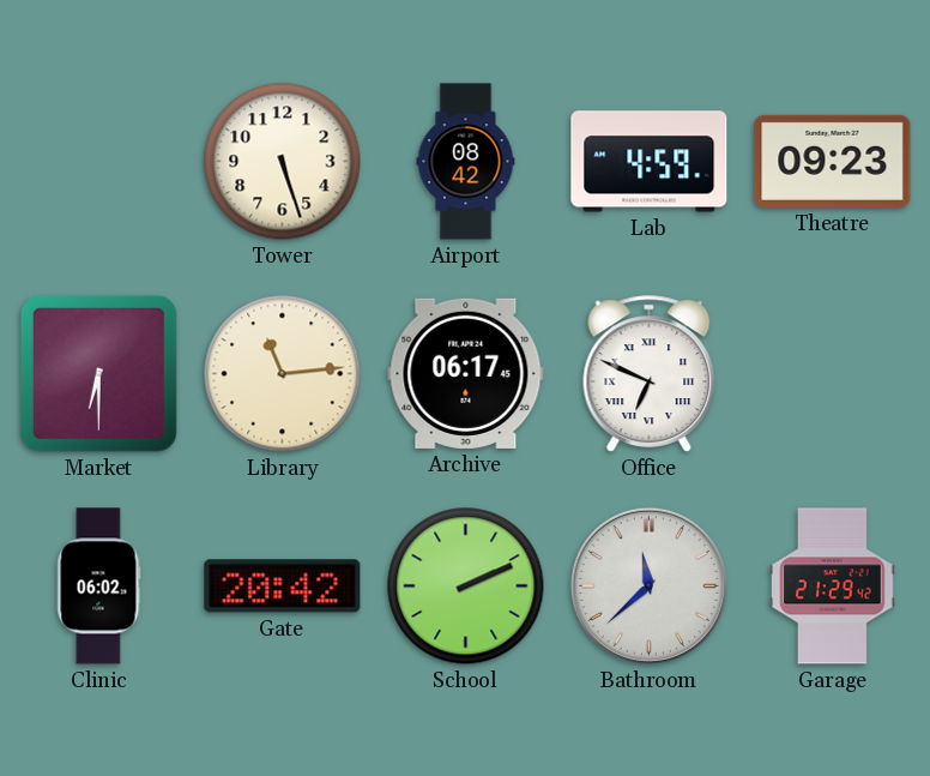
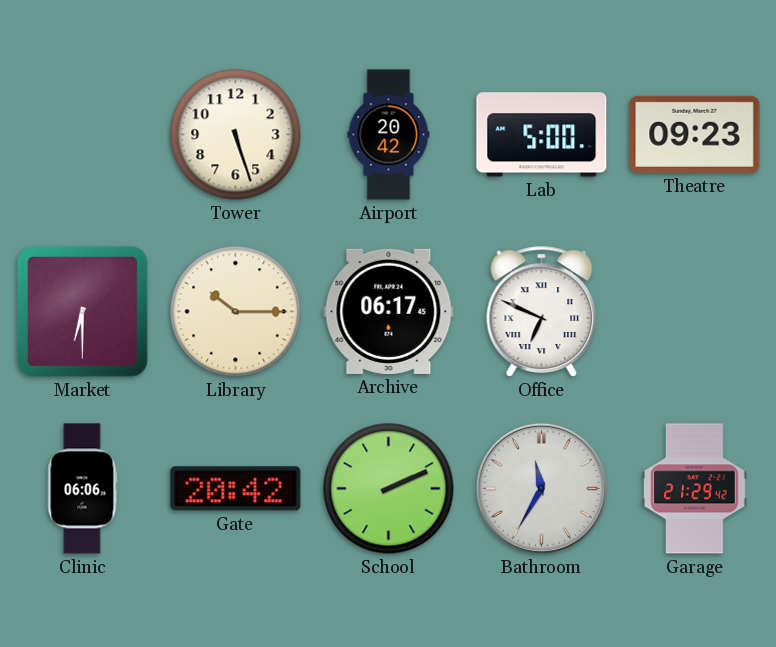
Airport: 08:42 -> 20:42 (389, 135)
Lab: 4:59 -> 5:00 (542, 135)
Library: 11:14 -> 10:15 (236, 312)
Clinic: 06:02 -> 06:06 (83, 489)
Bathroom: 11:38 -> 11:35 (541, 488)
